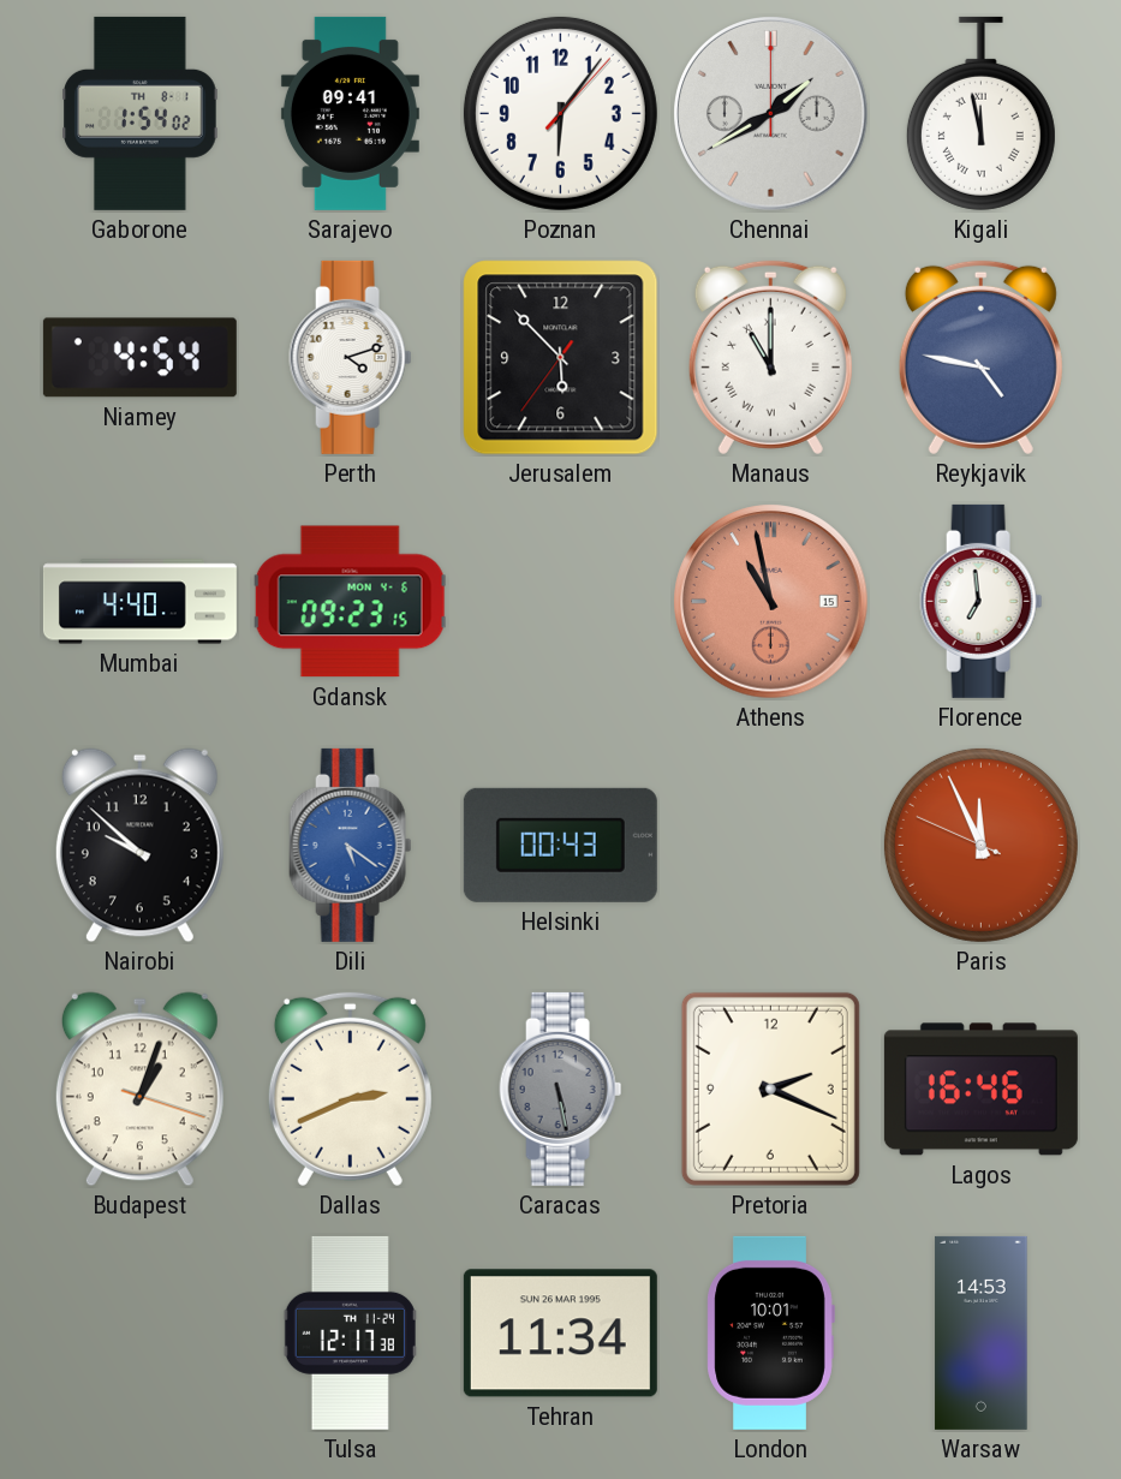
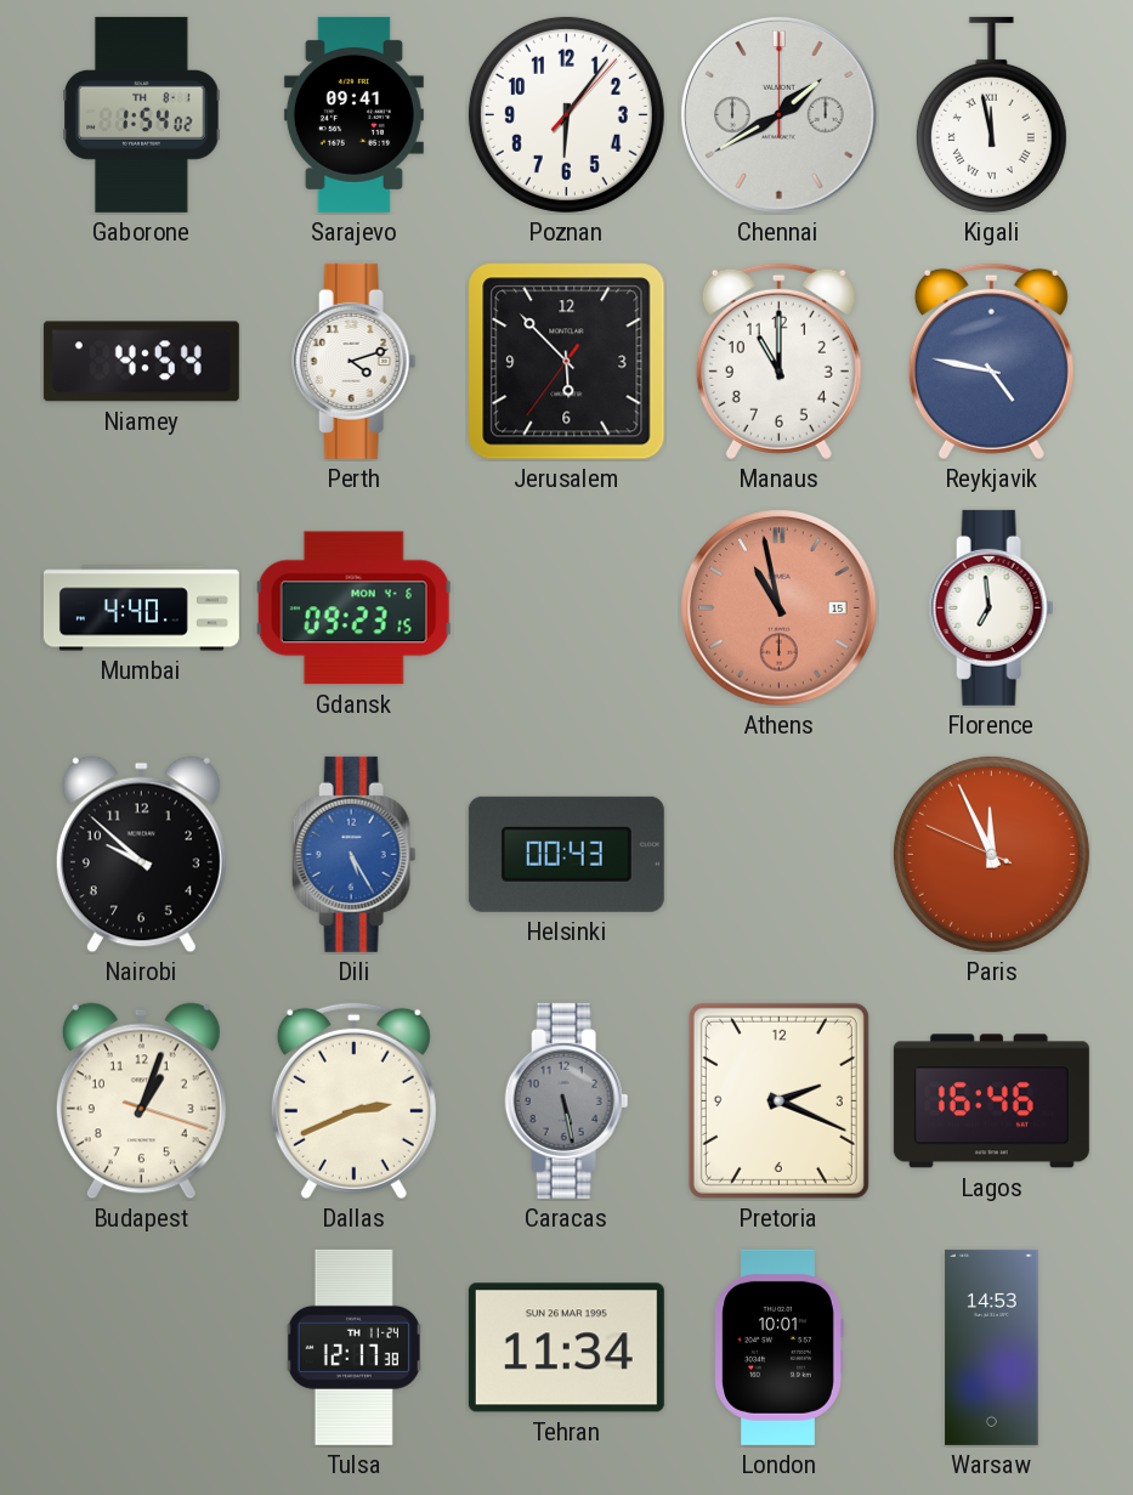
Manaus numerals: Roman -> Arabic (778, 361)
Dili: 5:21 -> 5:25 (355, 854)
